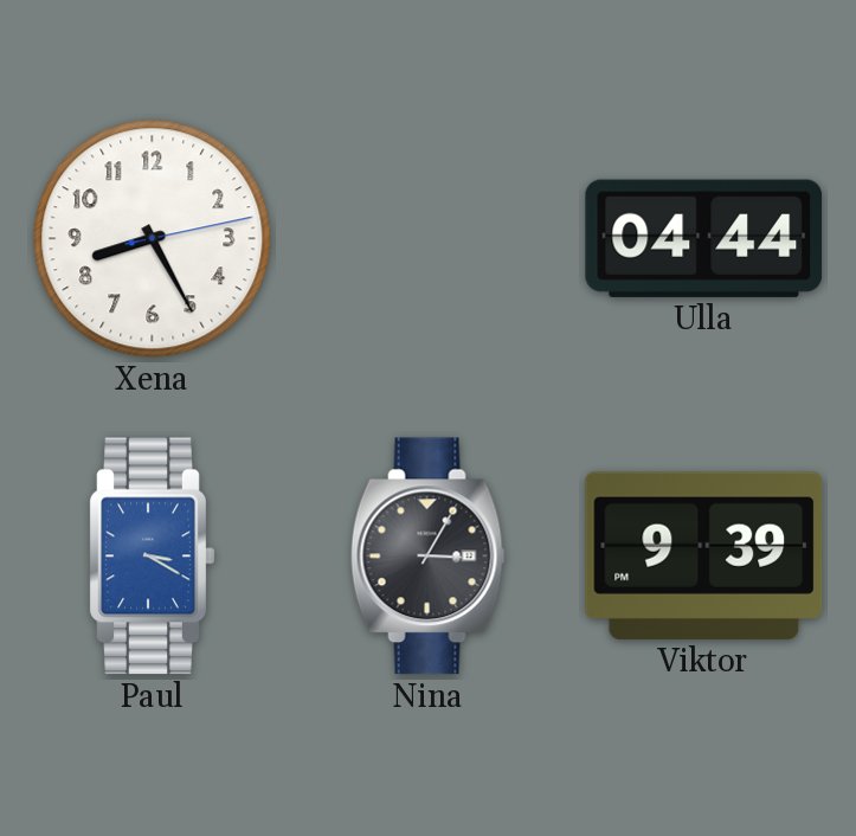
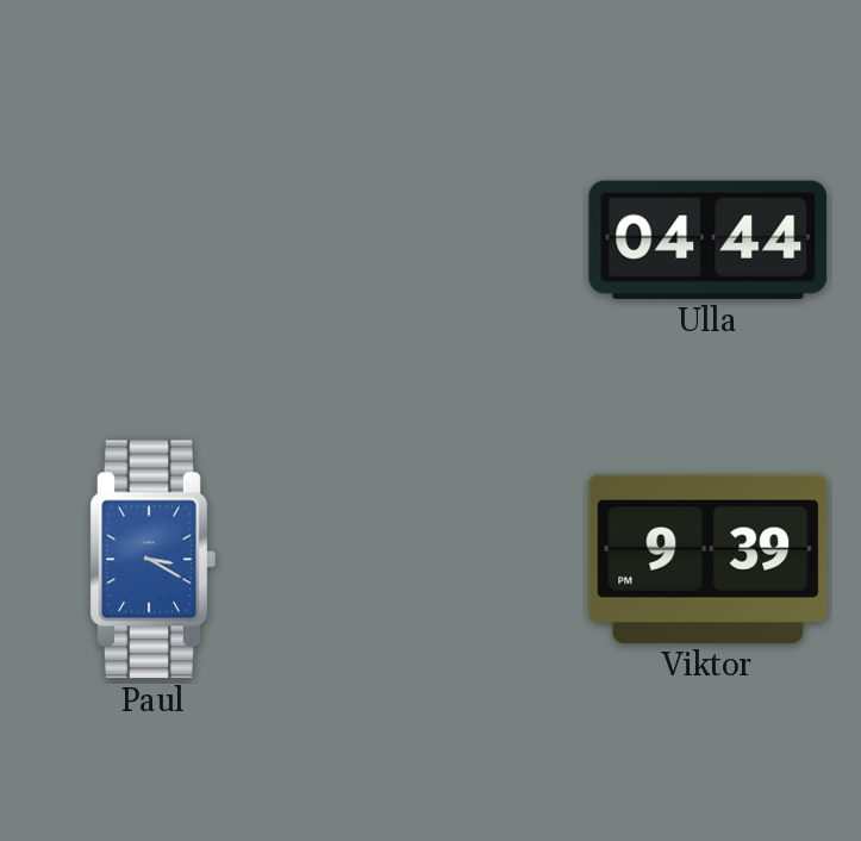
Xena: 8:25 -> none (153, 239)
Nina: 3:05 -> none (427, 557)
